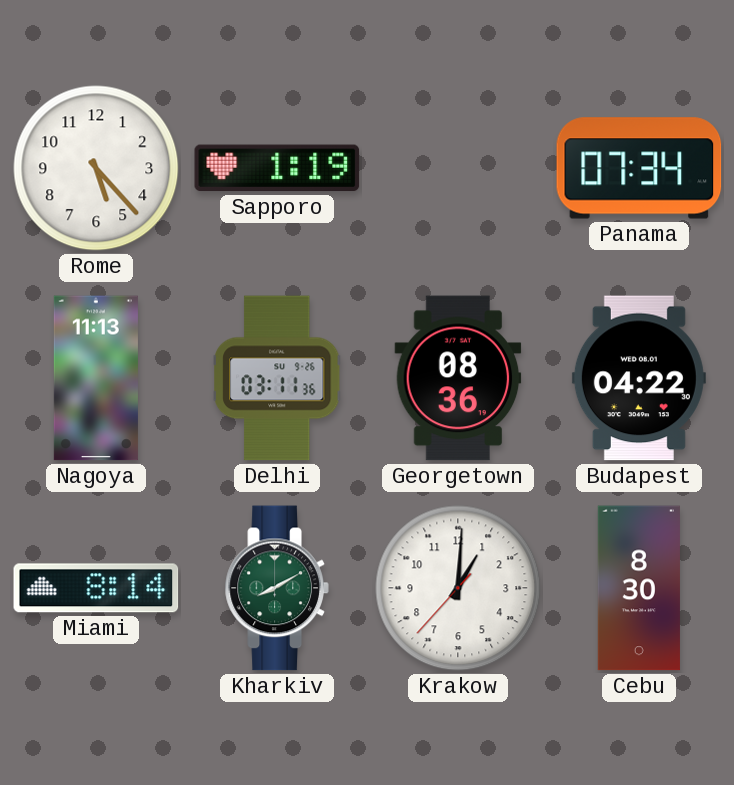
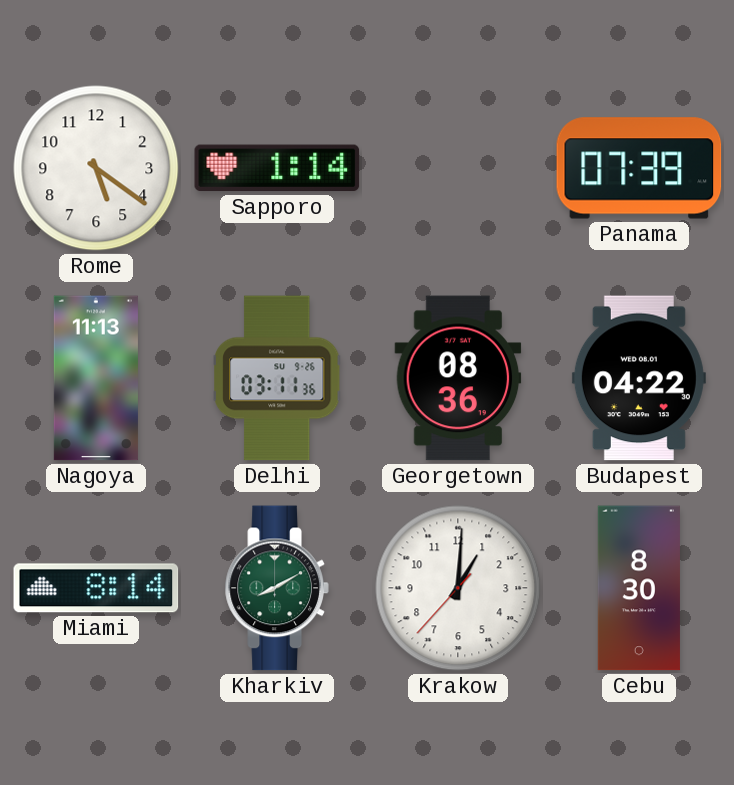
Rome: 5:23 -> 5:21 (96, 168)
Sapporo: 1:19 -> 1:14 (277, 168)
Panama: 07:34 -> 07:39 (639, 168)
